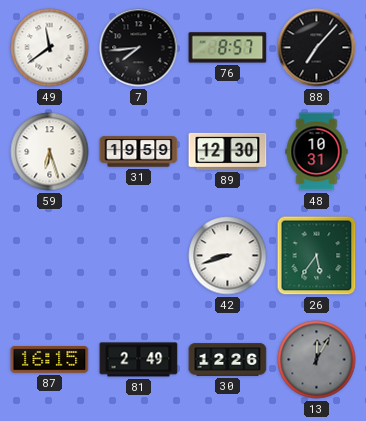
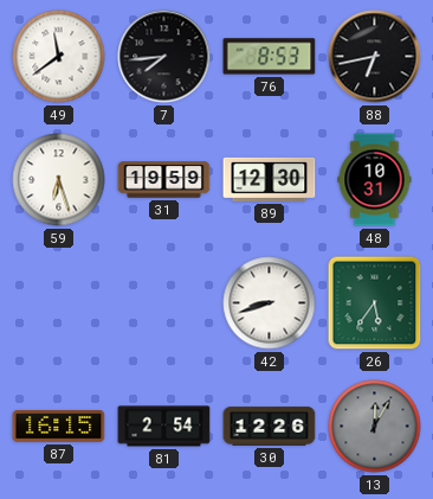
76: 8:57 -> 8:53 (270, 57)
88: 7:07 -> 6:43 (375, 57)
81: 2:49 -> 2:54 (164, 427)
